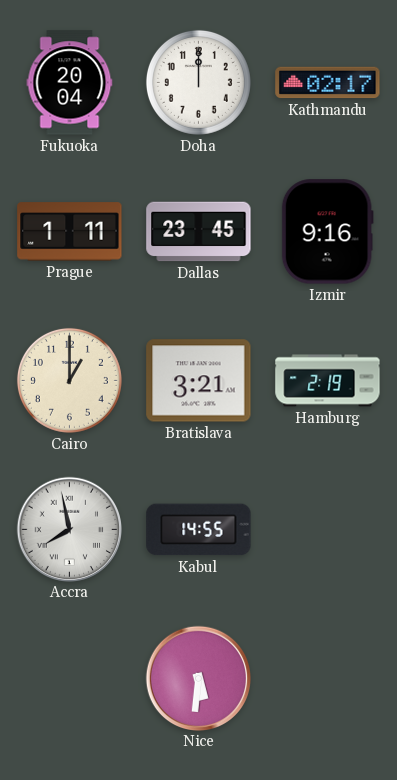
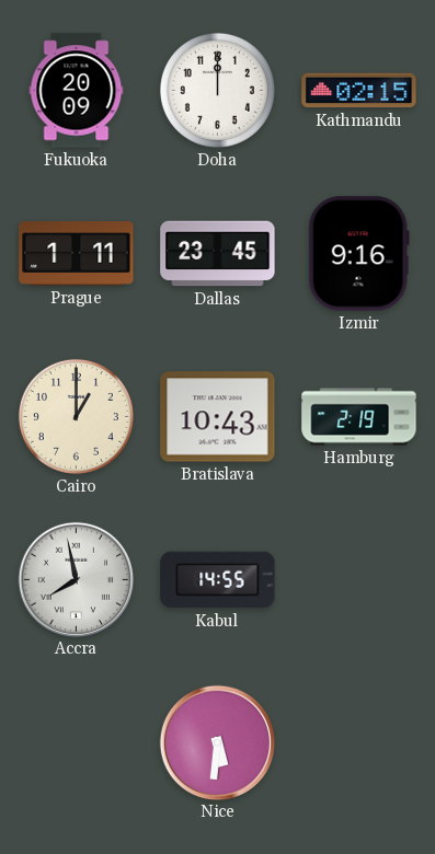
Fukuoka: 20:04 -> 20:09 (77, 91)
Kathmandu: 02:17 -> 02:15 (359, 91)
Bratislava: 3:21 -> 10:43 (218, 417)
